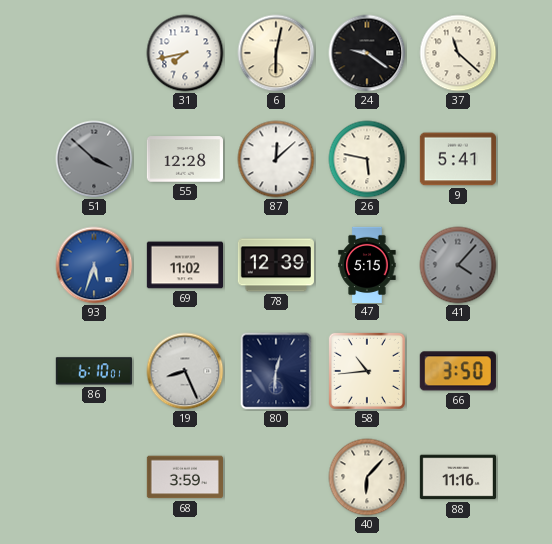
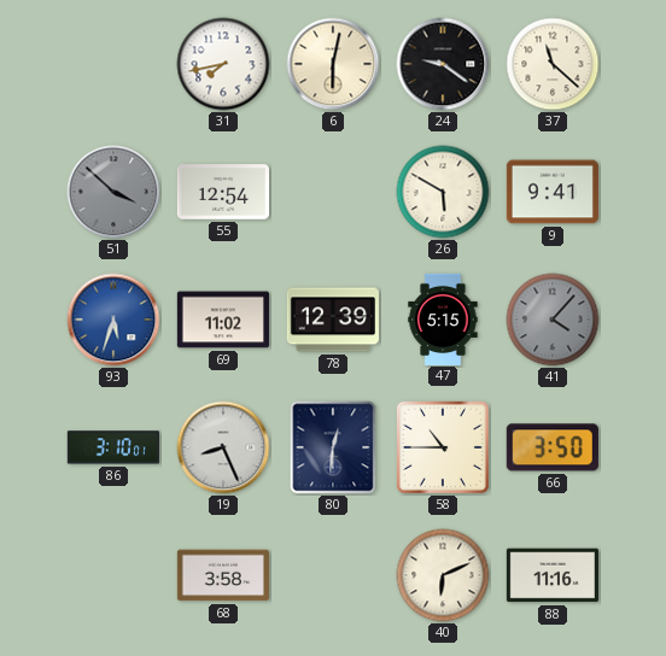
55: 12:28 -> 12:54 (222, 192)
87: 12:08 -> none (276, 159)
26: 5:47 -> 5:50 (443, 192)
9: 5:41 -> 9:41 (553, 192)
86: 6:10 -> 3:10 (113, 447)
58: 10:44 -> 10:45 (443, 447)
68: 3:59 -> 3:58 (222, 575)
40: 6:07 -> 6:11 (443, 575)
